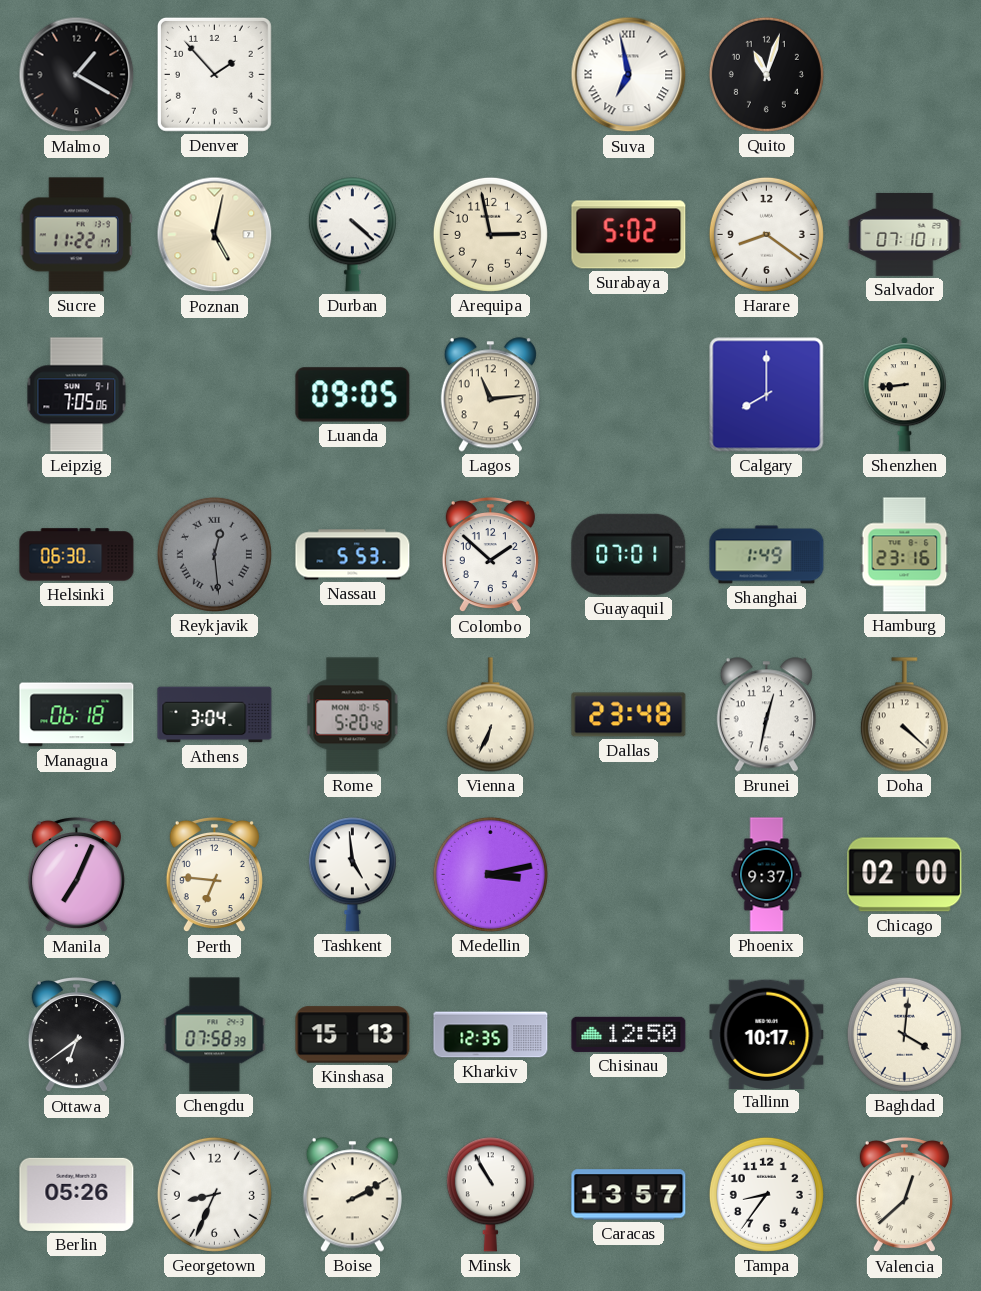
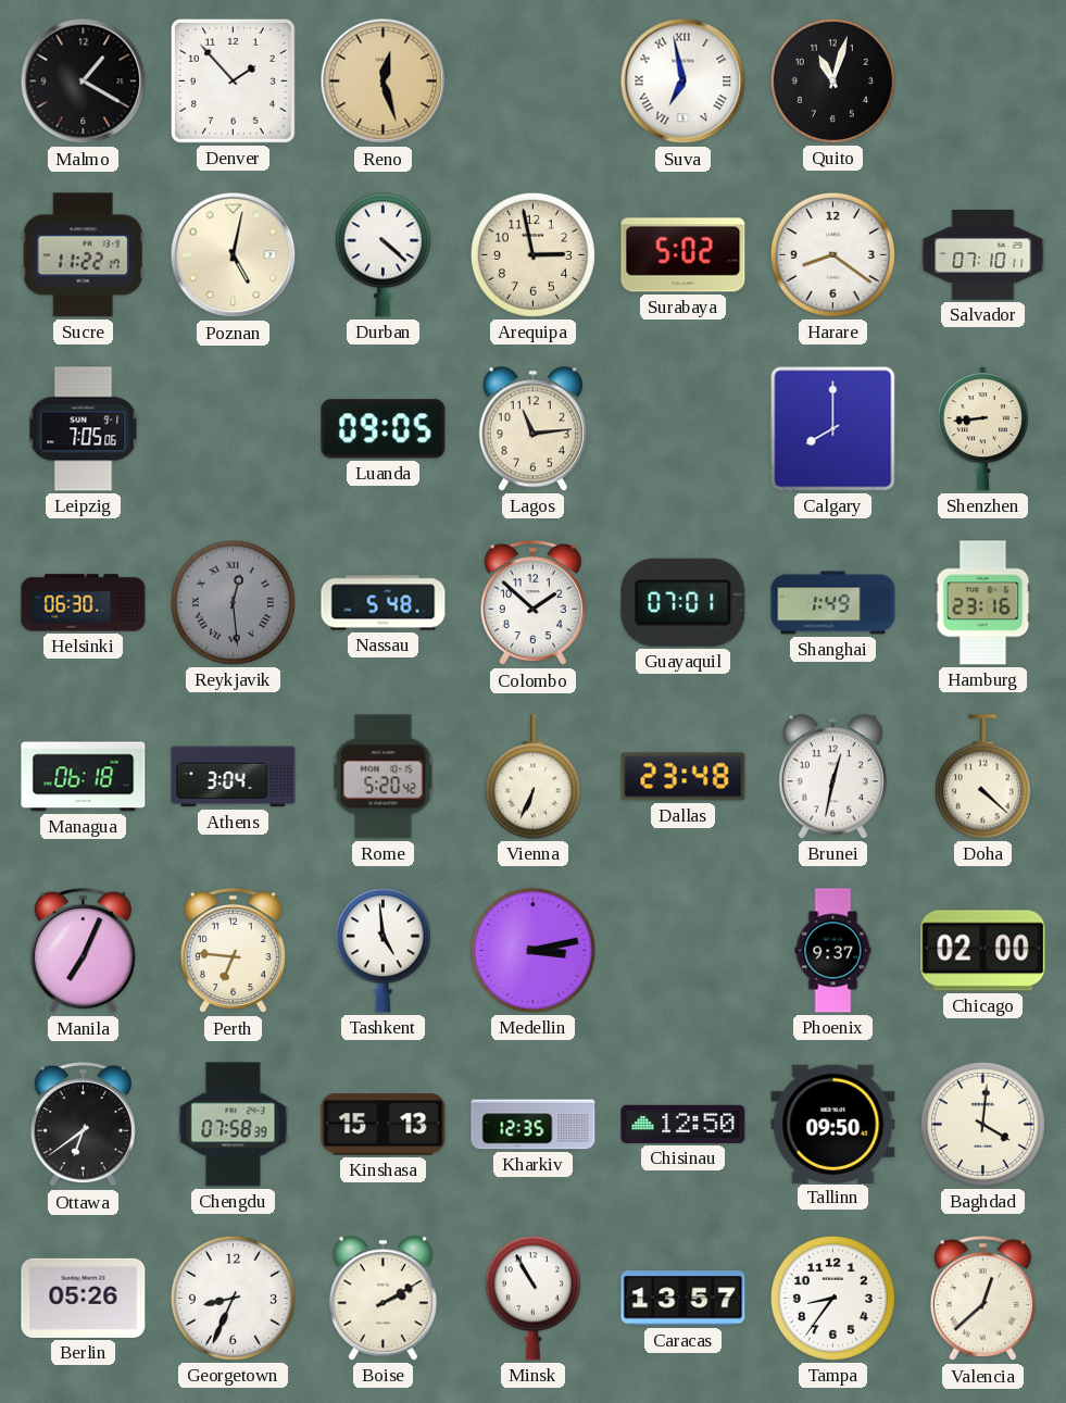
Reno: none -> 12:27 (384, 82)
Nassau: 5:53 -> 5:48 (384, 603)
Tallinn: 10:17 -> 09:50 (833, 1124)
